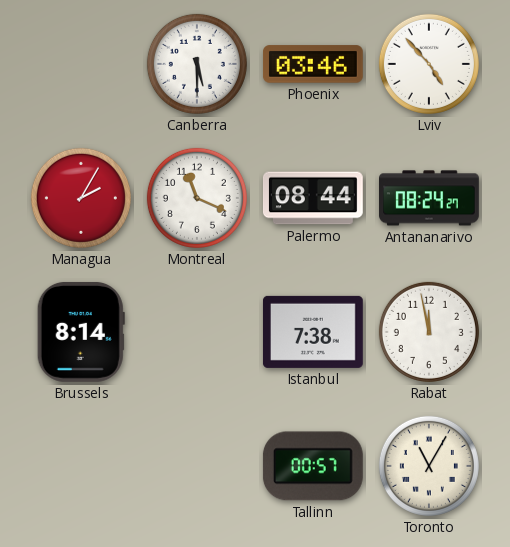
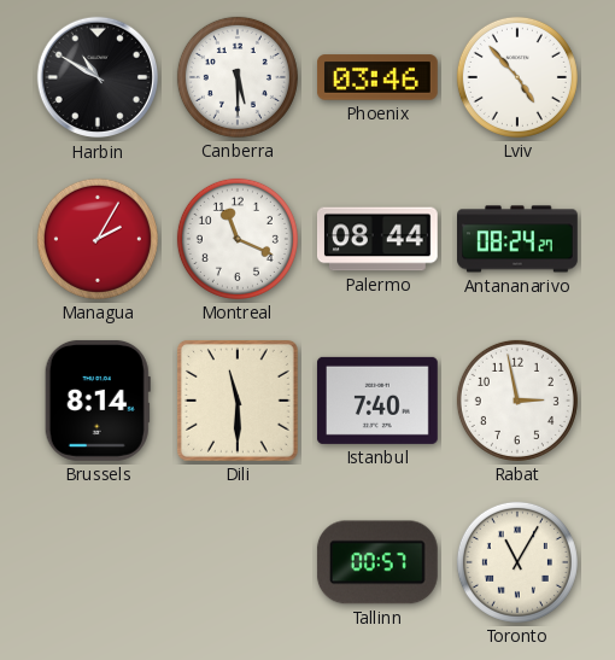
Harbin: none -> 10:50 (98, 77)
Dili: none -> 11:30 (238, 401)
Istanbul: 7:38 -> 7:40 (377, 401)
Rabat: 11:58 -> 2:58 (517, 401)
